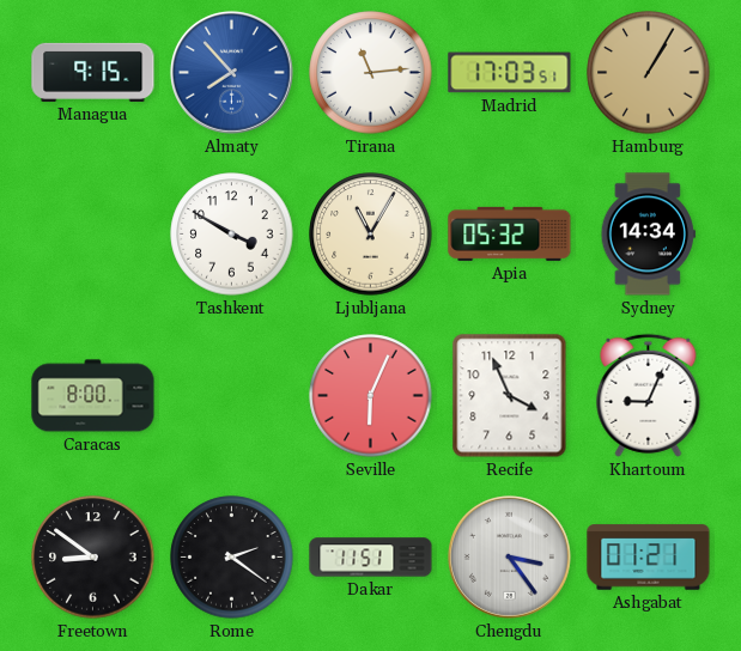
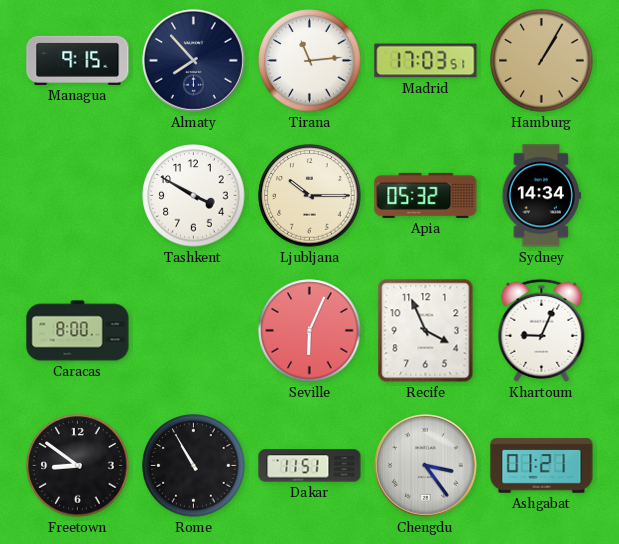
Almaty dial: blue -> navy (193, 60)
Ljubljana: 11:05 -> 10:15 (310, 196)
Rome: 2:21 -> 10:55 (194, 466)
